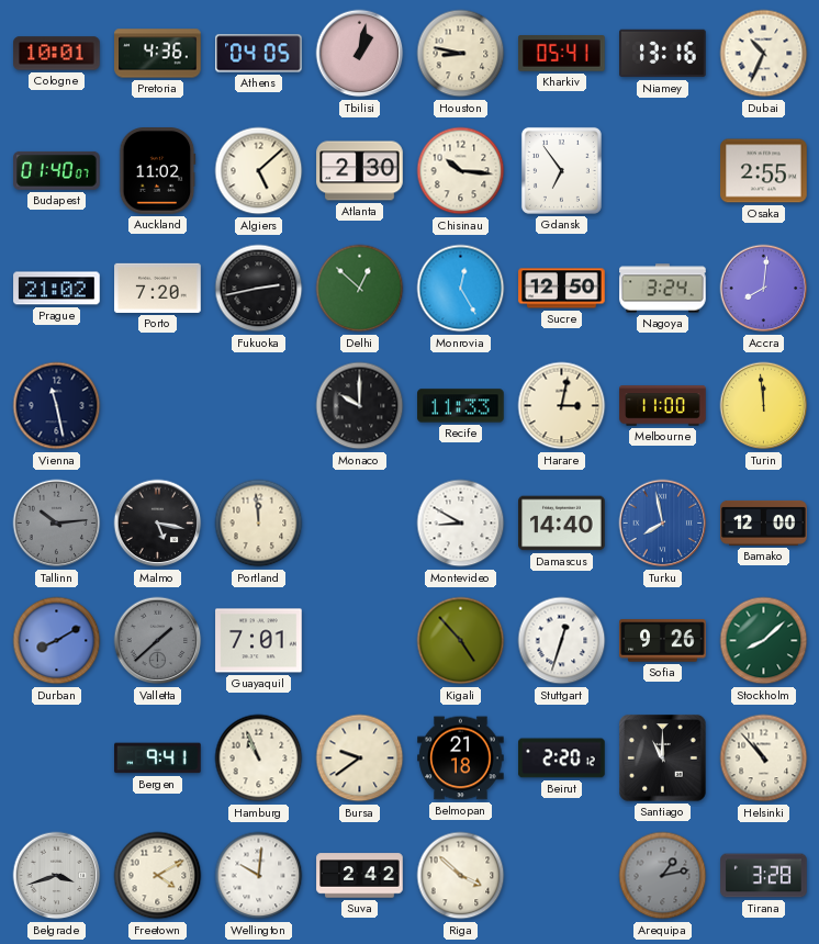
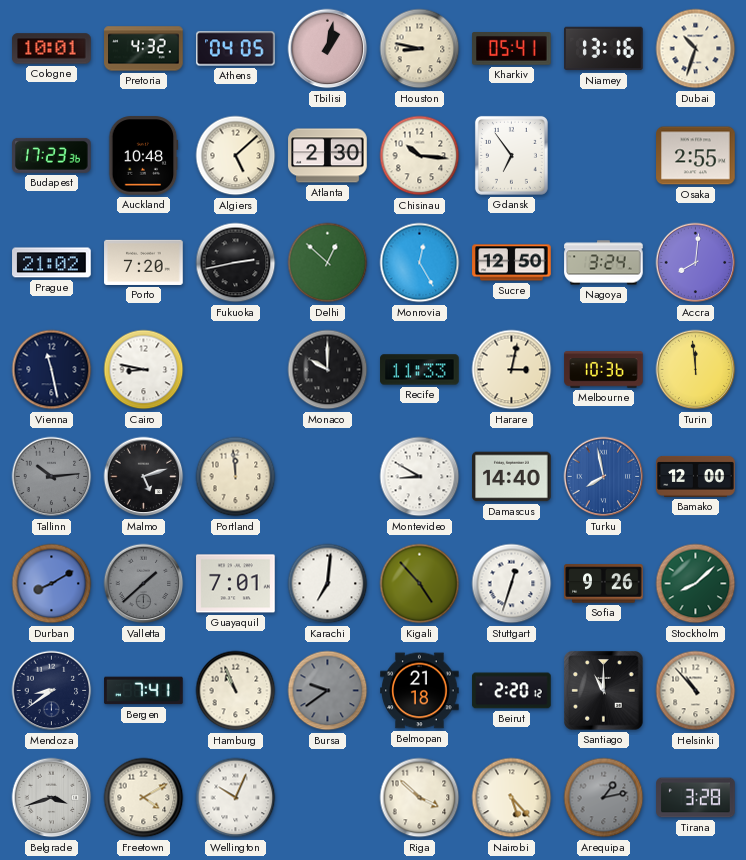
Pretoria: 4:36 -> 4:32 (144, 49)
Dubai: 10:34 -> 10:33 (696, 49)
Budapest: 01:40 -> 17:23 (52, 155)
Auckland: 11:02 -> 10:48 (144, 156)
Cairo: none -> 8:47 (144, 370)
Melbourne: 11:00 -> 10:36 (604, 370)
Malmo: 5:17 -> 5:12 (144, 477)
Karachi: none -> 7:01 (328, 584)
Mendoza: none -> 8:39 (52, 691)
Bergen: 9:41 -> 7:41 (144, 691)
Bursa dial: cream -> grey (328, 691)
Wellington: 10:01 -> 10:04 (236, 798)
Suva: 2:42 -> none (360, 876)
Nairobi: none -> 5:23 (512, 798)
